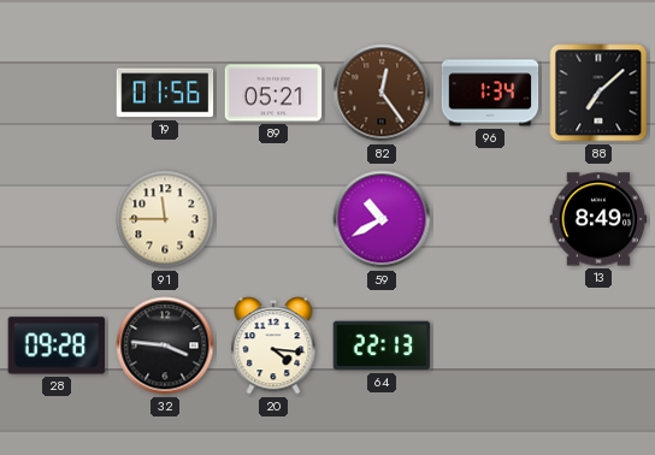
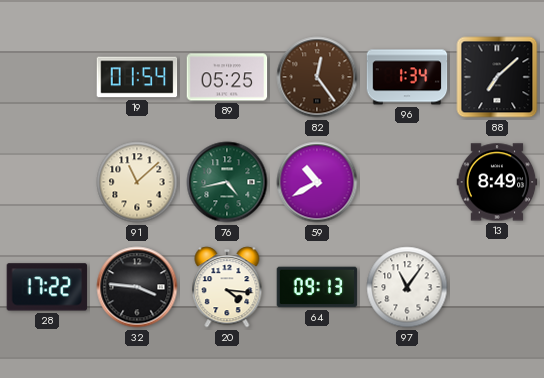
19: 01:56 -> 01:54 (137, 77)
89: 05:21 -> 05:25 (227, 77)
91: 11:45 -> 11:08 (137, 182)
76: none -> 4:43 (227, 182)
28: 09:28 -> 17:22 (47, 287)
64: 22:13 -> 09:13 (317, 287)
97: none -> 11:06 (407, 287)
